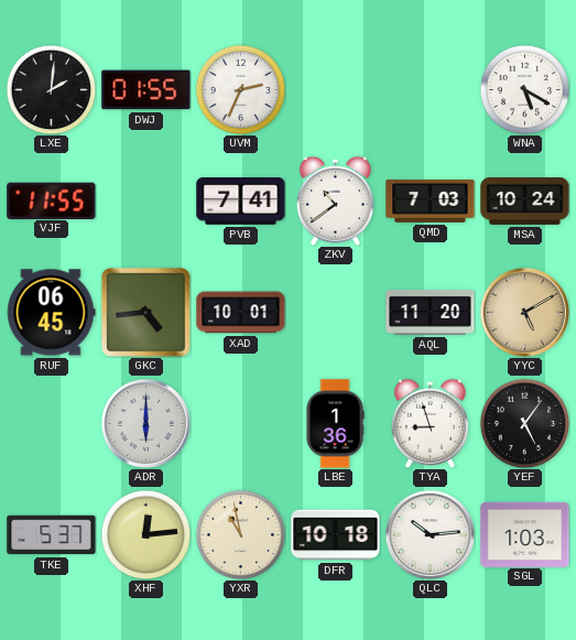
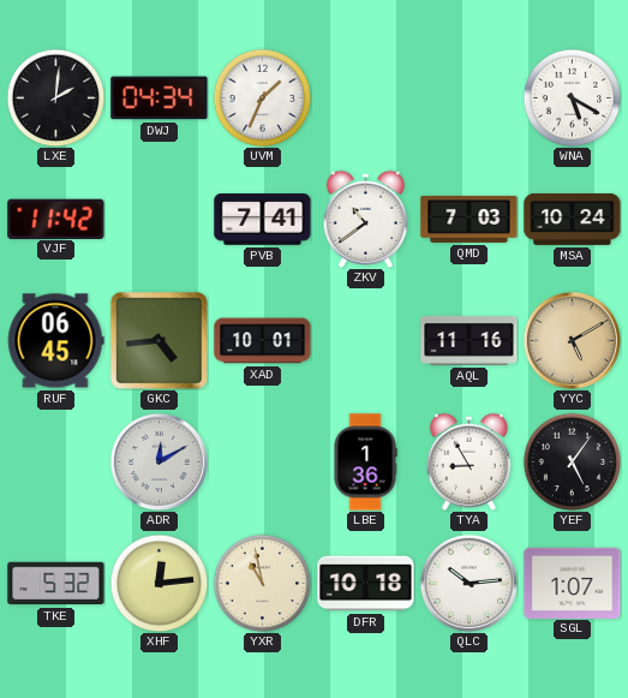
DWJ: 01:55 -> 04:34 (160, 99)
UVM: 2:34 -> 1:34 (262, 97)
VJF: 11:55 -> 11:42 (56, 219)
AQL: 11:20 -> 11:16 (469, 340)
ADR: 6:00 -> 12:10 (159, 461)
TYA: 8:57 -> 8:55 (468, 461)
TKE: 5:37 -> 5:32 (56, 584)
SGL: 1:03 -> 1:07 (573, 583)
